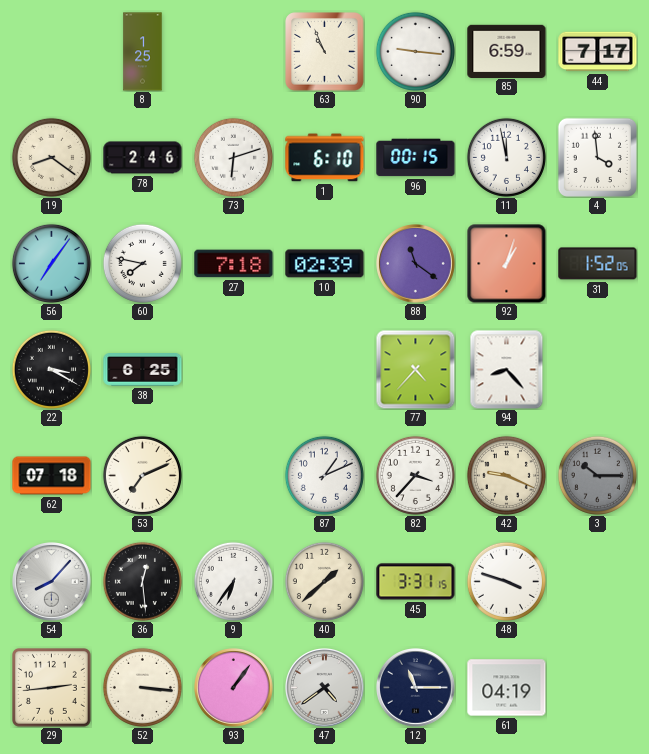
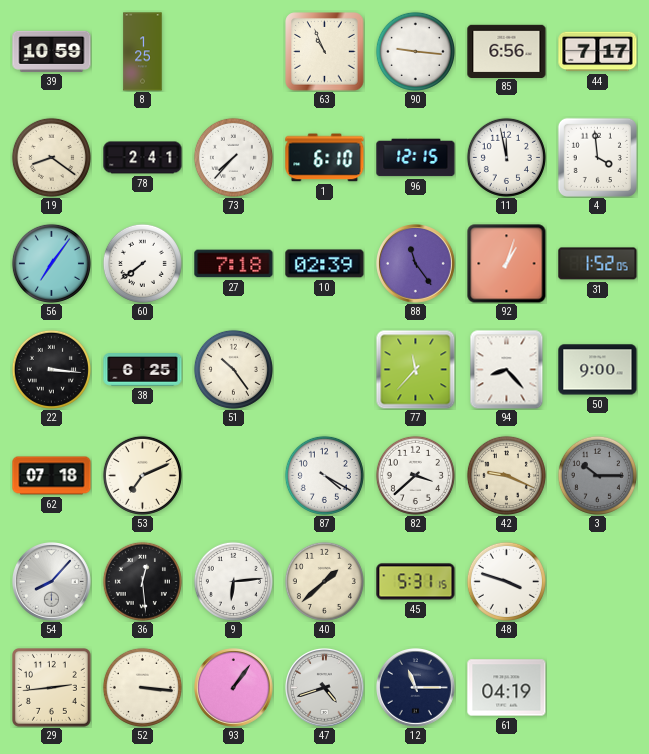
39: none -> 10:59 (52, 51)
85: 6:59 -> 6:56 (507, 51)
78: 2:46 -> 2:41 (143, 158)
73: 6:12 -> 7:37 (233, 157)
96: 00:15 -> 12:15 (416, 158)
60: 7:47 -> 7:39 (142, 263)
88: 11:21 -> 11:24 (416, 264)
22: 3:20 -> 3:16 (51, 369)
51: none -> 10:24 (233, 369)
77: 4:37 -> 11:37 (415, 369)
50: none -> 9:00 (598, 370)
87: 1:11 -> 4:20 (324, 475)
82: 3:37 -> 3:38 (415, 475)
9: 6:36 -> 6:14 (233, 581)
45: 3:31 -> 5:31 (416, 582)
47: 4:39 -> 4:42 (325, 688)
